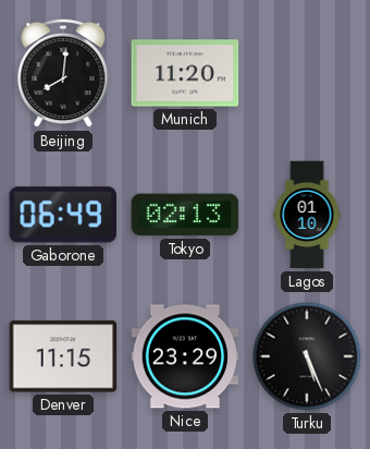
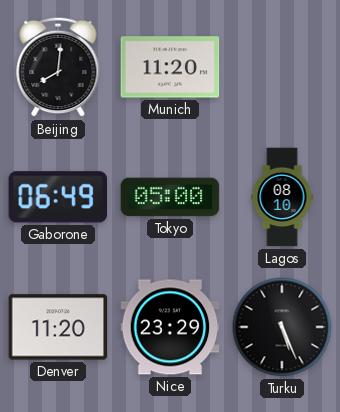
Tokyo: 02:13 -> 05:00 (170, 197)
Lagos: 01:10 -> 08:10 (282, 197)
Denver: 11:15 -> 11:20 (58, 327)
